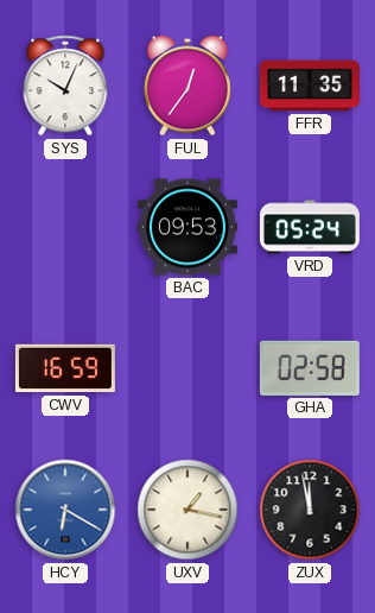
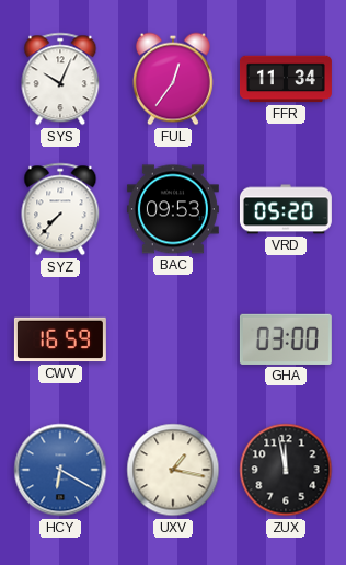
FFR: 11:35 -> 11:34 (286, 79)
SYZ: none -> 7:37 (60, 209)
VRD: 05:24 -> 05:20 (286, 209)
GHA: 02:58 -> 03:00 (286, 339)
